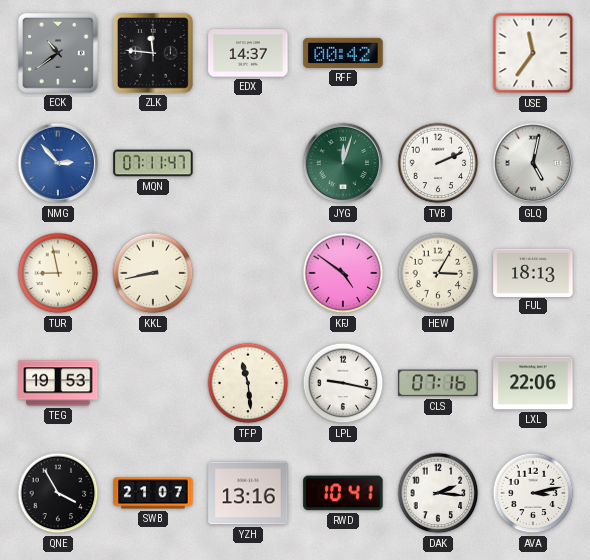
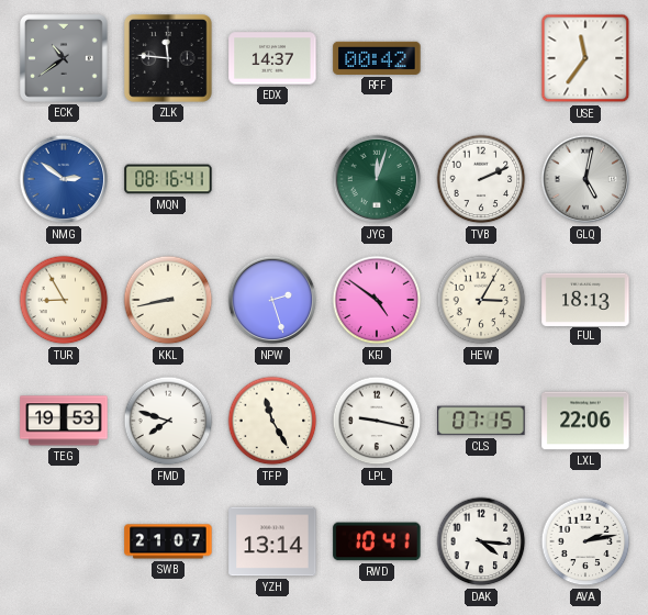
NMG: 2:53 -> 2:51 (64, 179)
MQN: 07:11 -> 08:16 (168, 179)
TUR: 8:58 -> 8:55 (64, 300)
NPW: none -> 2:27 (272, 300)
FMD: none -> 7:48 (168, 421)
TFP: 11:29 -> 11:25 (272, 421)
CLS: 07:16 -> 07:15 (481, 421)
QNE: 3:55 -> none (58, 493)
YZH: 13:16 -> 13:14 (272, 541)
DAK: 2:16 -> 4:16 (481, 541)
AVA: 3:13 -> 2:13 (585, 541)
